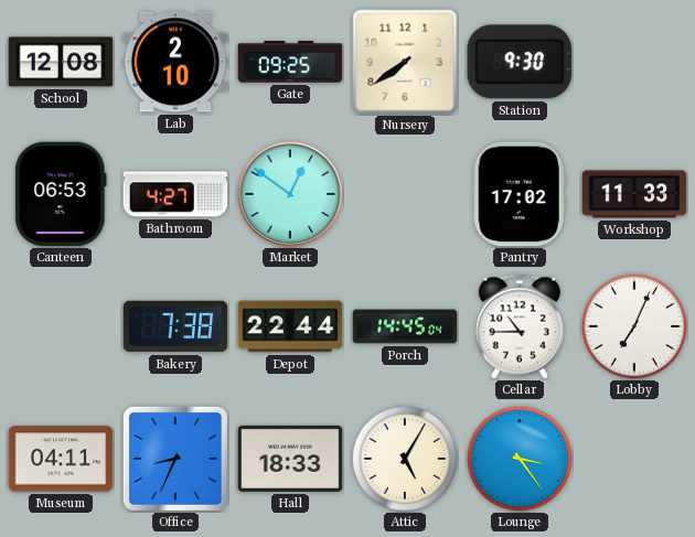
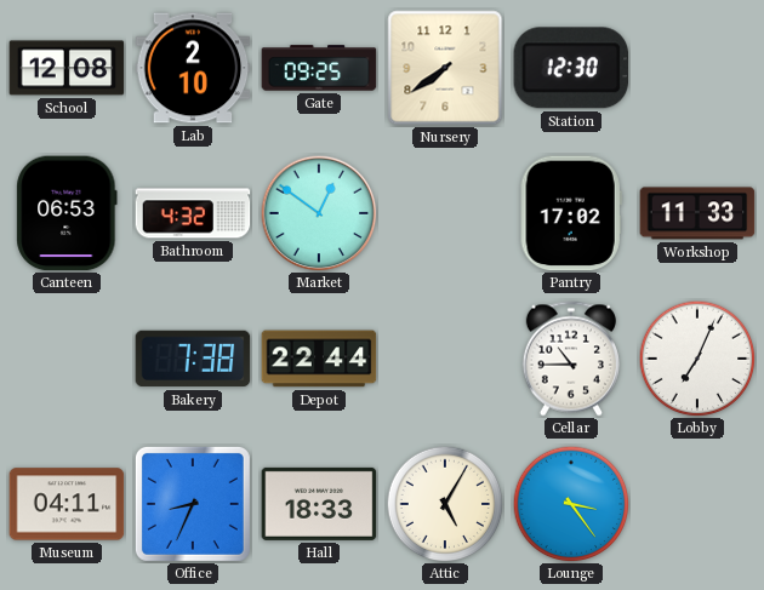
Station: 9:30 -> 12:30 (571, 68)
Bathroom: 4:27 -> 4:32 (193, 213)
Porch: 14:45 -> none (405, 326)
